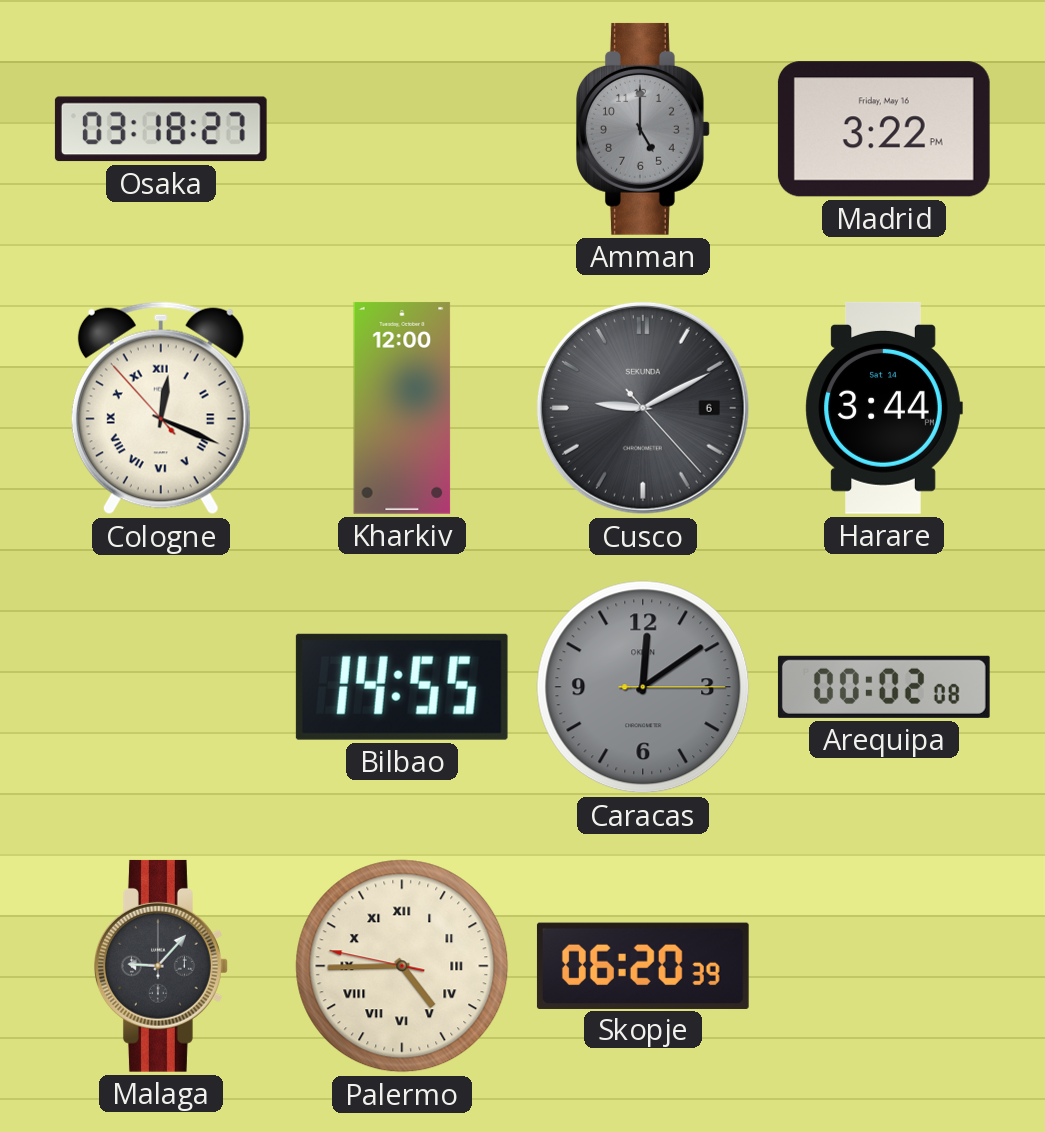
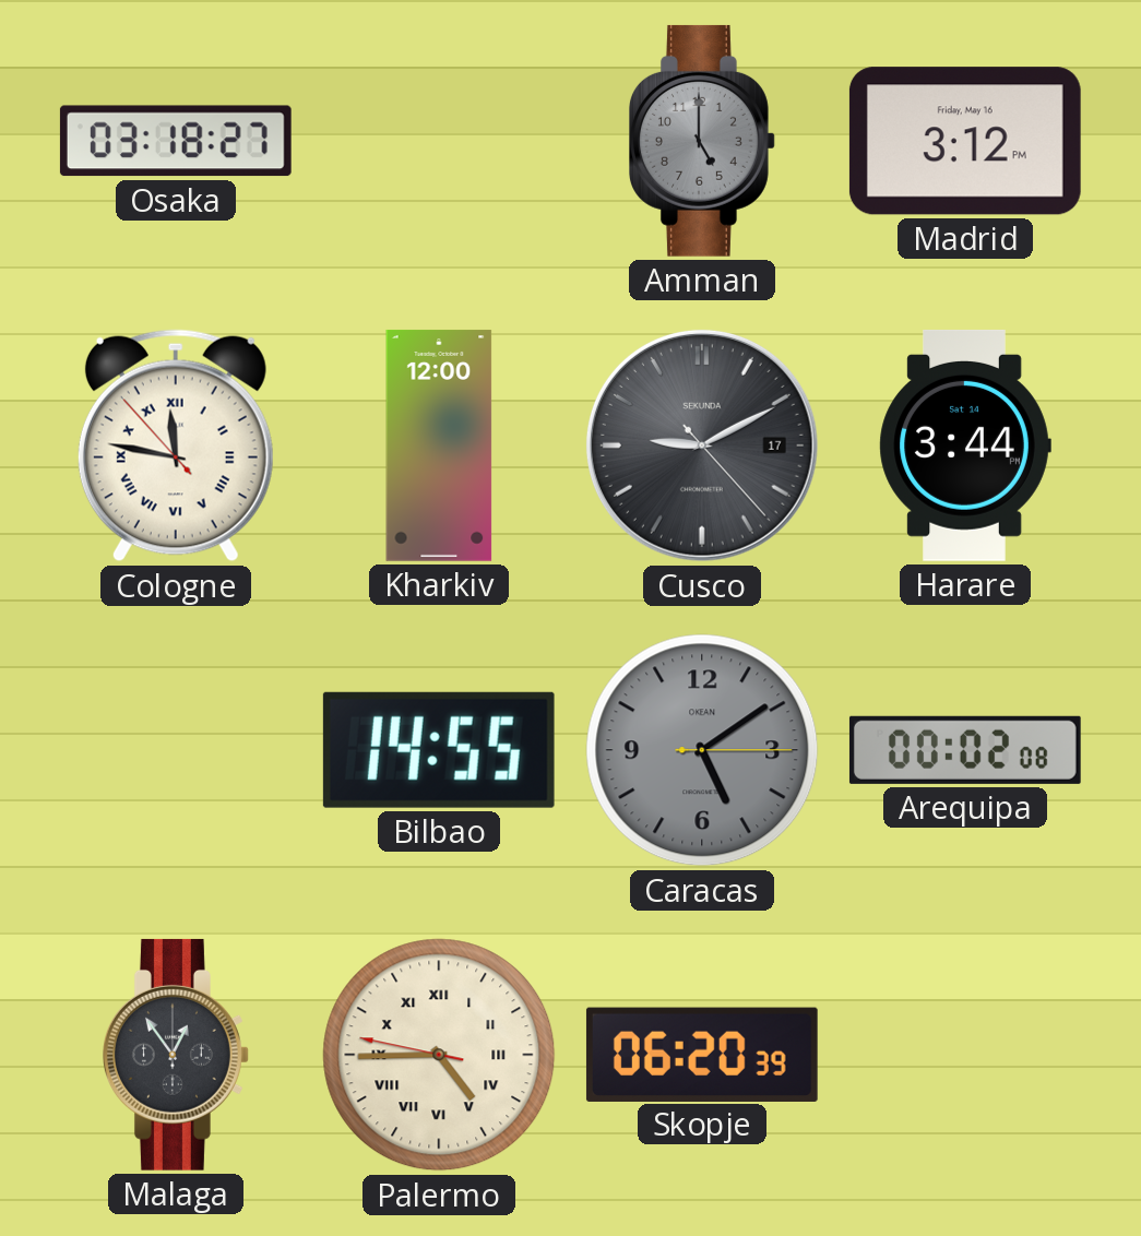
Madrid: 3:22 -> 3:12 (965, 141)
Cologne: 12:18 -> 11:46 (176, 445)
Cusco date: 6 -> 17 (702, 445)
Caracas: 12:09 -> 5:09 (702, 750)
Malaga: 9:07 -> 12:54 (177, 1055)
